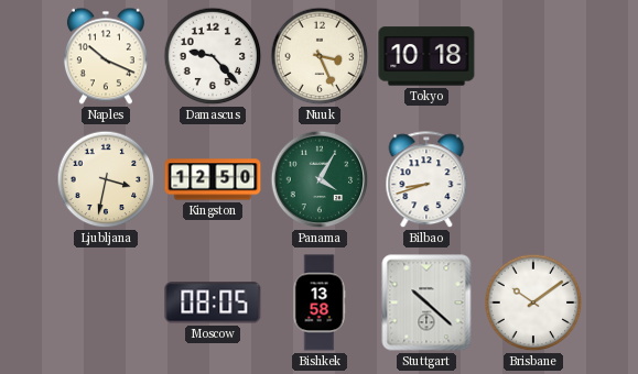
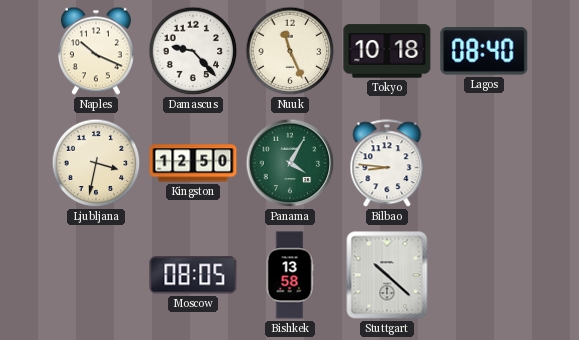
Nuuk: 3:26 -> 11:26 (290, 51)
Lagos: none -> 08:40 (484, 51)
Bilbao: 8:42 -> 8:46 (387, 164)
Brisbane: 10:09 -> none (533, 302)
